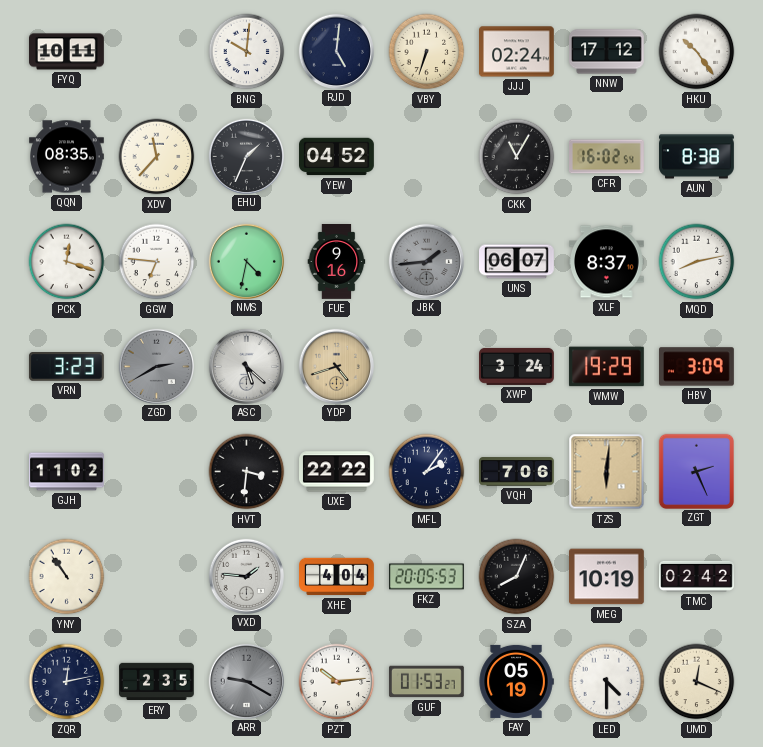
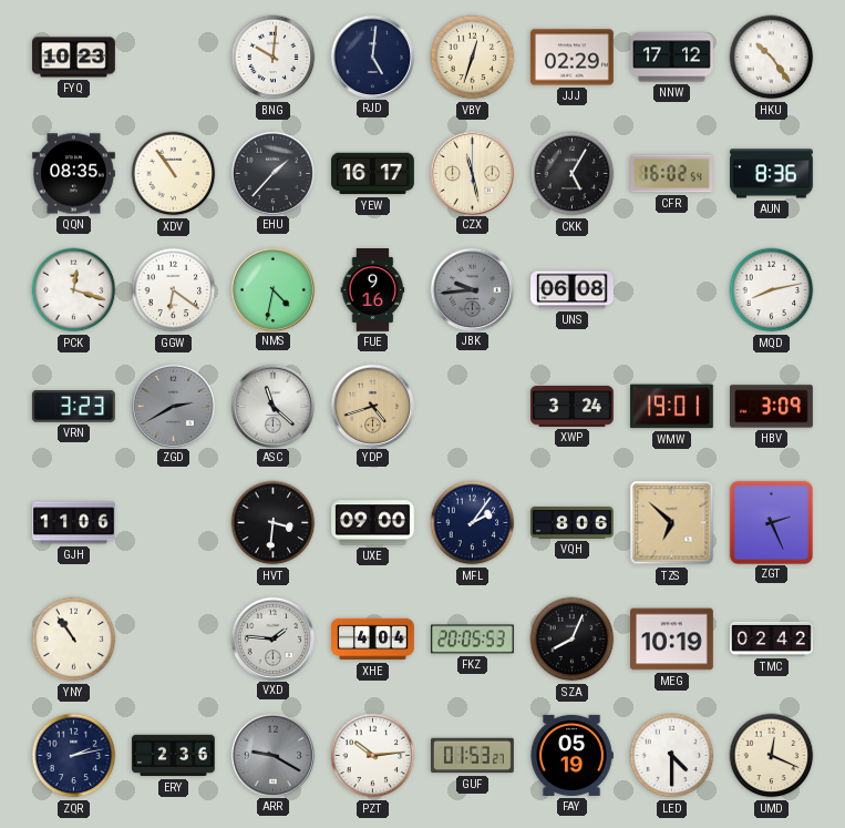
FYQ: 10:11 -> 10:23 (74, 58)
VBY: 6:33 -> 12:33 (473, 58)
JJJ: 02:24 -> 02:29 (573, 58)
XDV: 11:37 -> 10:54 (174, 174)
EHU: 1:34 -> 1:37 (272, 173)
YEW: 04:52 -> 16:17 (373, 174)
CZX: none -> 11:28 (472, 173)
CKK: 11:05 -> 5:05 (573, 174)
AUN: 8:38 -> 8:36 (772, 174)
GGW: 6:46 -> 6:21 (174, 290)
JBK: 1:44 -> 9:44 (472, 289)
UNS: 06:07 -> 06:08 (573, 290)
XLF: 8:37 -> none (607, 262)
ASC: 5:22 -> 11:22 (272, 406)
WMW: 19:29 -> 19:01 (671, 407)
GJH: 11:02 -> 11:06 (74, 523)
UXE: 22:22 -> 09:00 (373, 523)
VQH: 7:06 -> 8:06 (573, 523)
TZS: 6:01 -> 6:52 (672, 523)
ZQR: 12:13 -> 2:13 (74, 756)
ERY: 2:35 -> 2:36 (174, 756)
